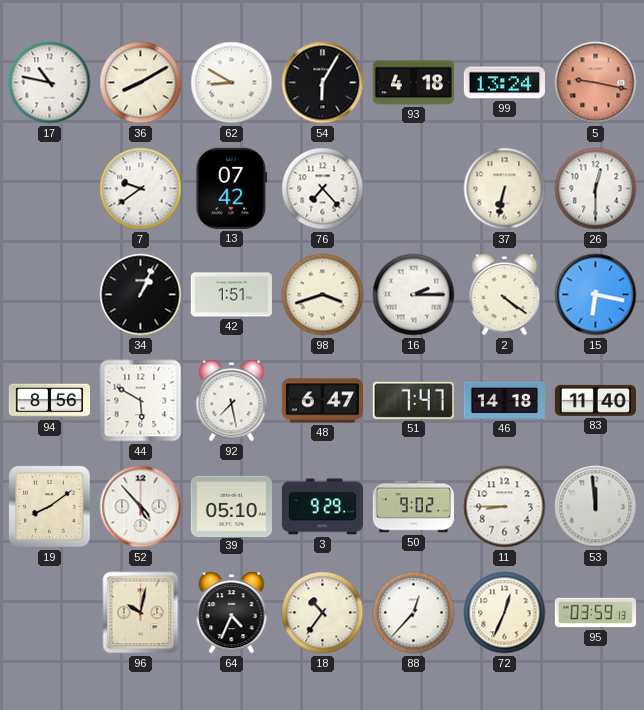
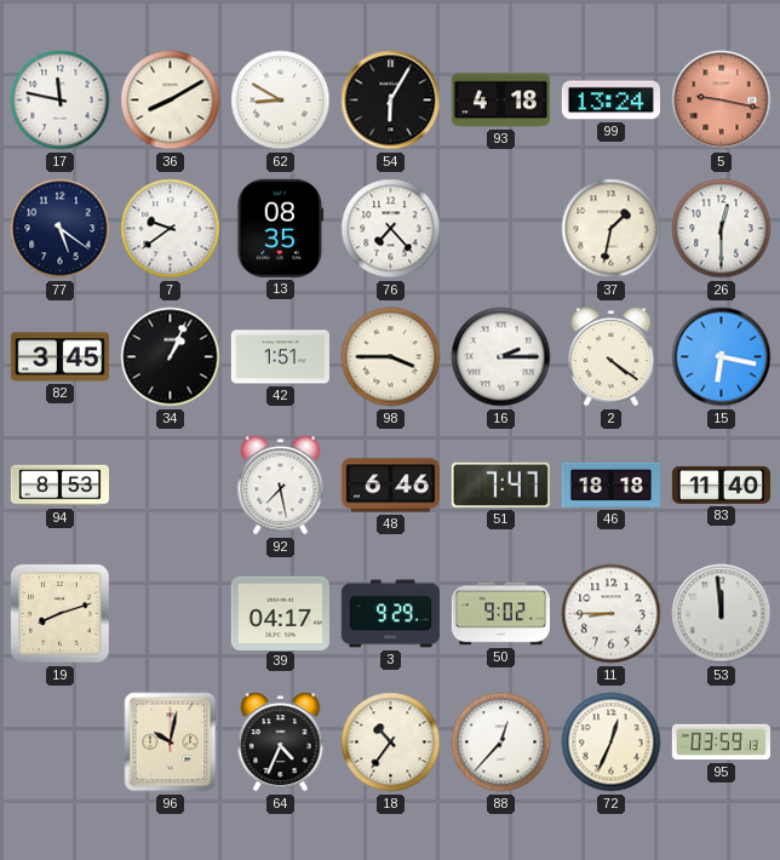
17: 10:47 -> 11:47 (61, 101)
77: none -> 5:21 (61, 229)
13: 07:42 -> 08:35 (281, 228)
37: 6:32 -> 1:32 (612, 229)
82: none -> 3:45 (59, 357)
98: 3:42 -> 3:45 (391, 357)
94: 8:56 -> 8:53 (59, 486)
44: 5:50 -> none (141, 401)
48: 6:47 -> 6:46 (390, 486)
46: 14:18 -> 18:18 (610, 485)
19: 8:09 -> 8:12 (61, 614)
52: 4:53 -> none (141, 507)
39: 05:10 -> 04:17 (280, 613)
